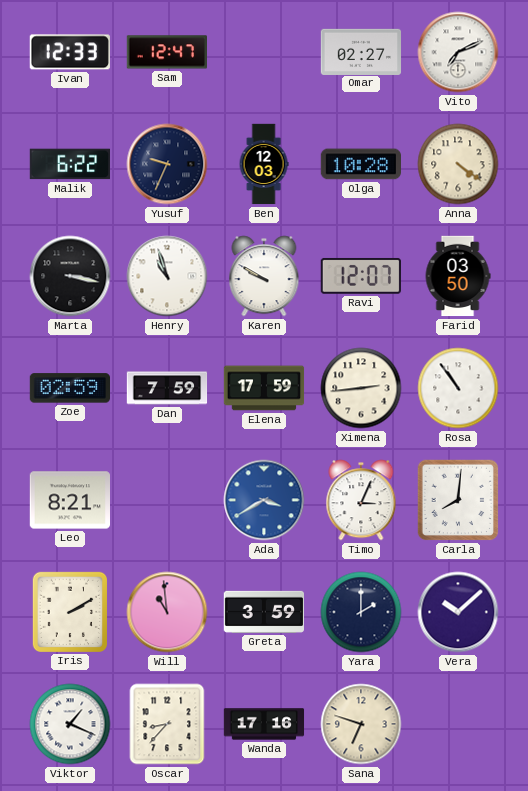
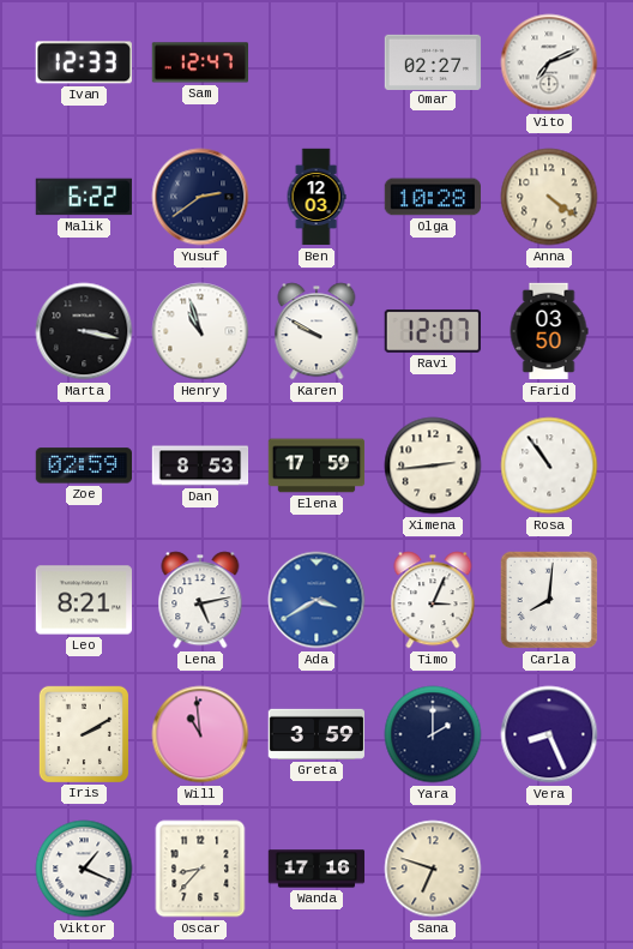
Yusuf: 9:34 -> 2:39 (200, 197)
Dan: 7:59 -> 8:53 (200, 466)
Lena: none -> 5:13 (200, 600)
Vera: 10:08 -> 8:26 (549, 734)
